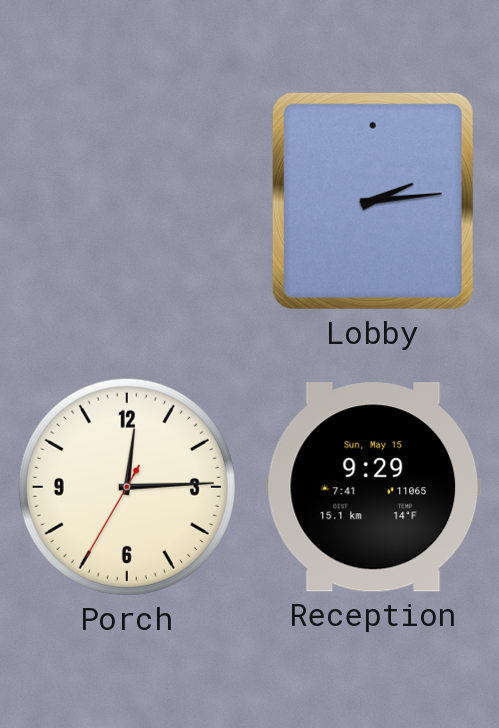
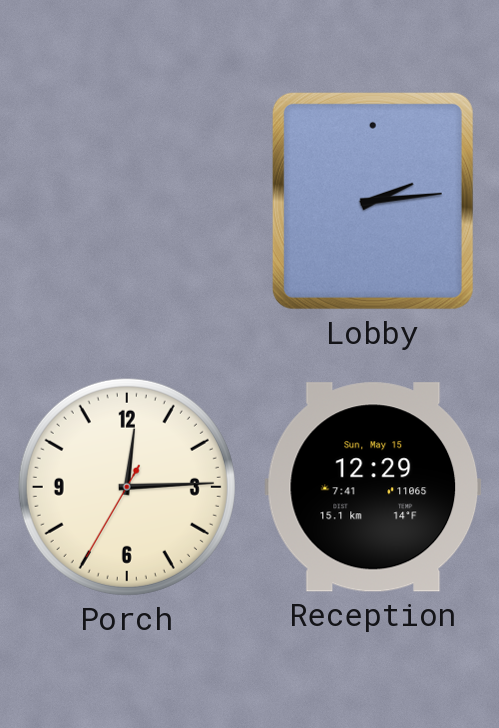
Reception: 9:29 -> 12:29 (373, 487)
